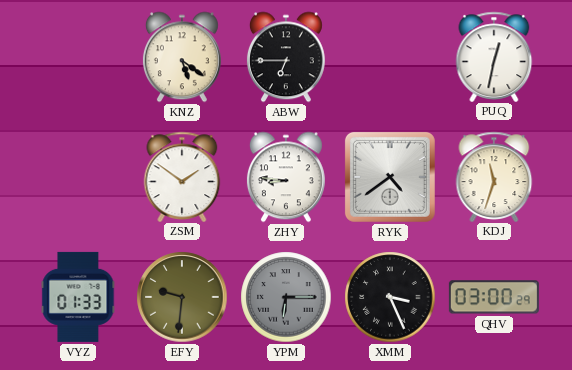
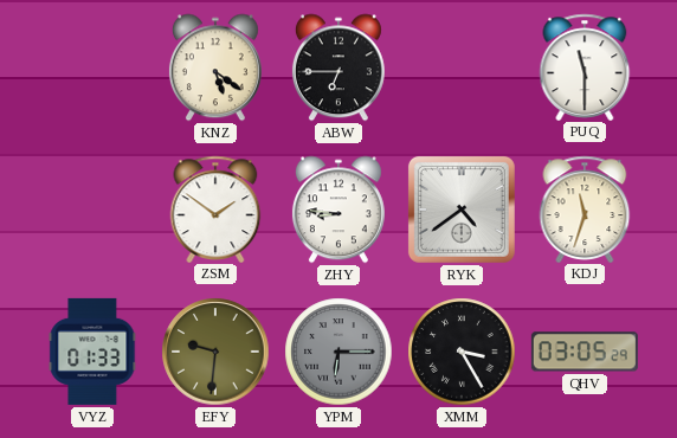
PUQ: 12:32 -> 11:30 (585, 66)
XMM: 3:26 -> 3:25 (462, 352)
QHV: 03:00 -> 03:05 (585, 352)
